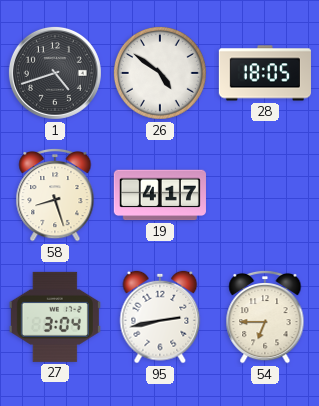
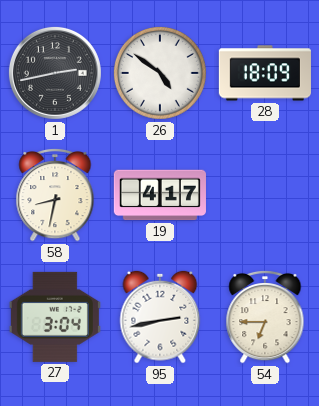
1: 4:42 -> 2:43 (55, 73)
28: 18:05 -> 18:09 (265, 73)
58: 8:27 -> 8:32 (55, 195)
